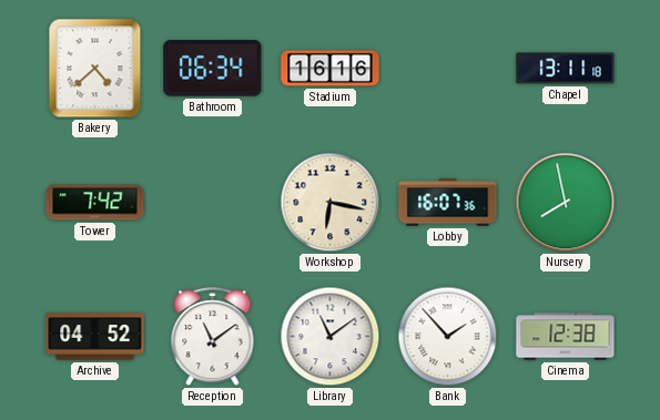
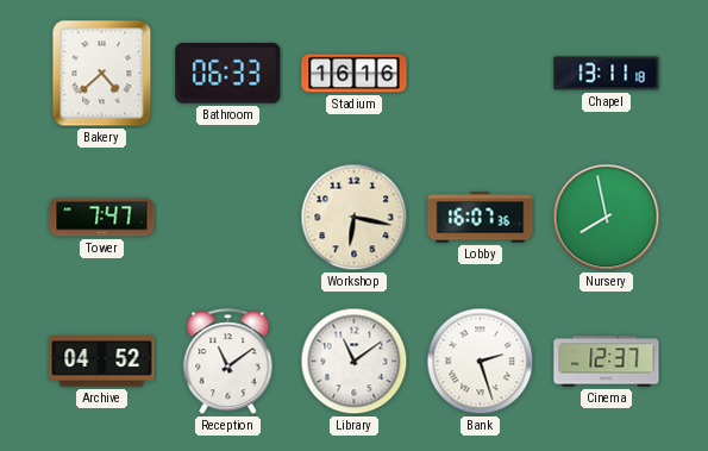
Bathroom: 06:34 -> 06:33 (228, 74)
Tower: 7:42 -> 7:47 (102, 218)
Bank: 1:53 -> 2:27 (481, 362)
Cinema: 12:38 -> 12:37 (607, 362)
